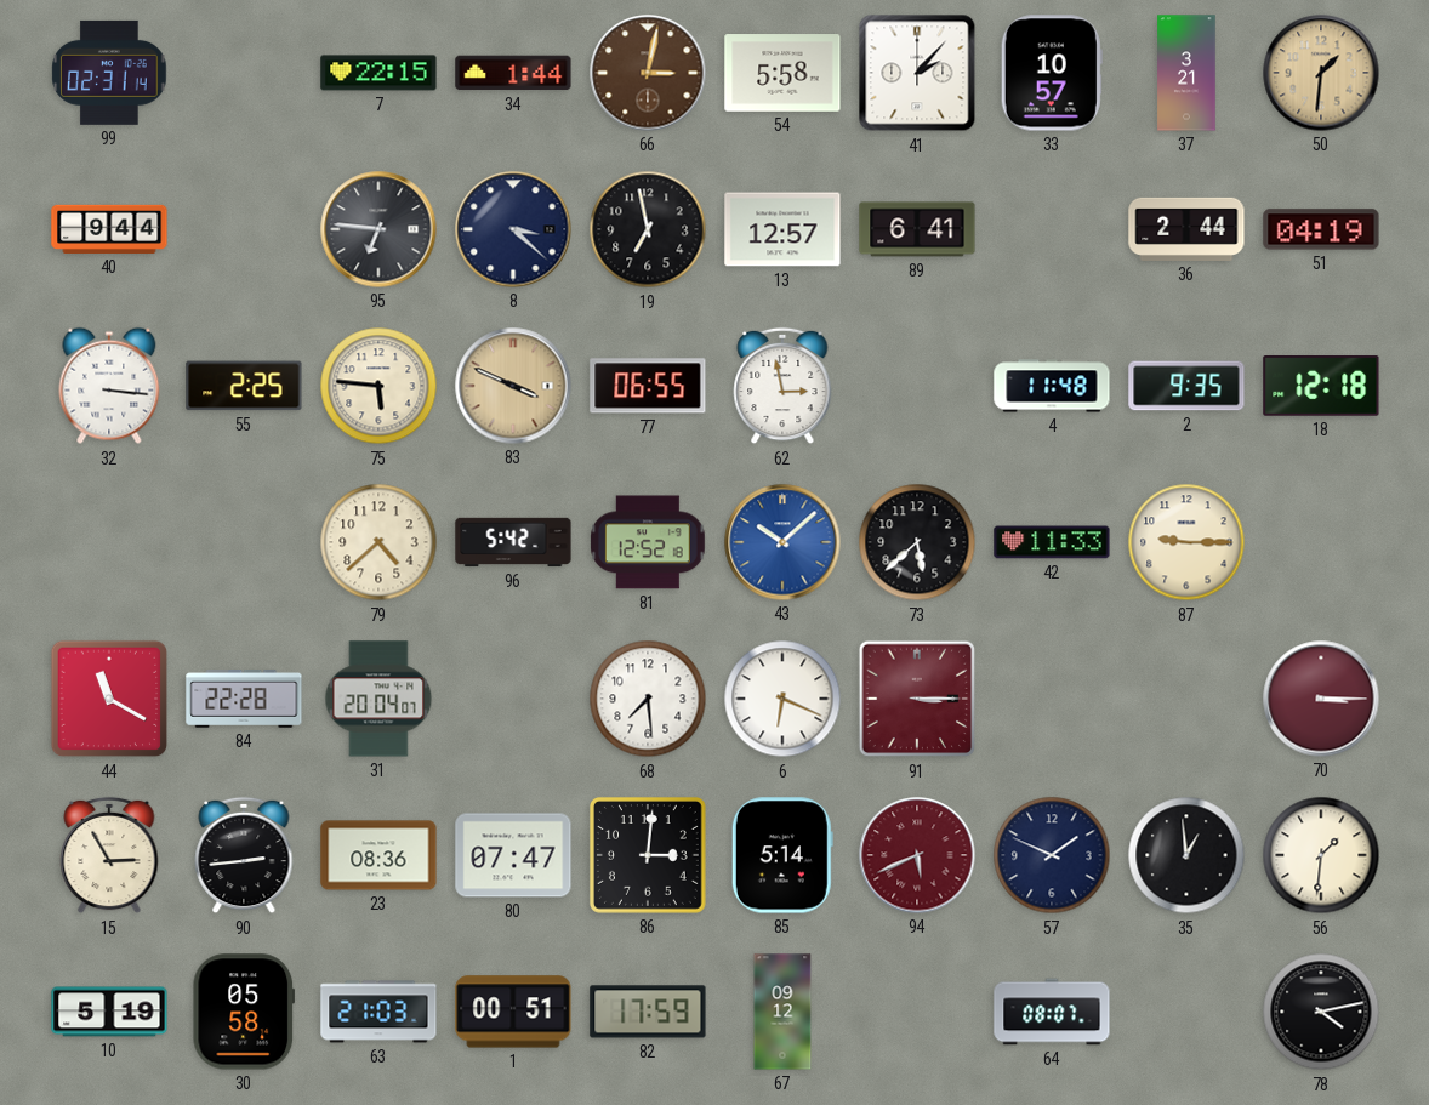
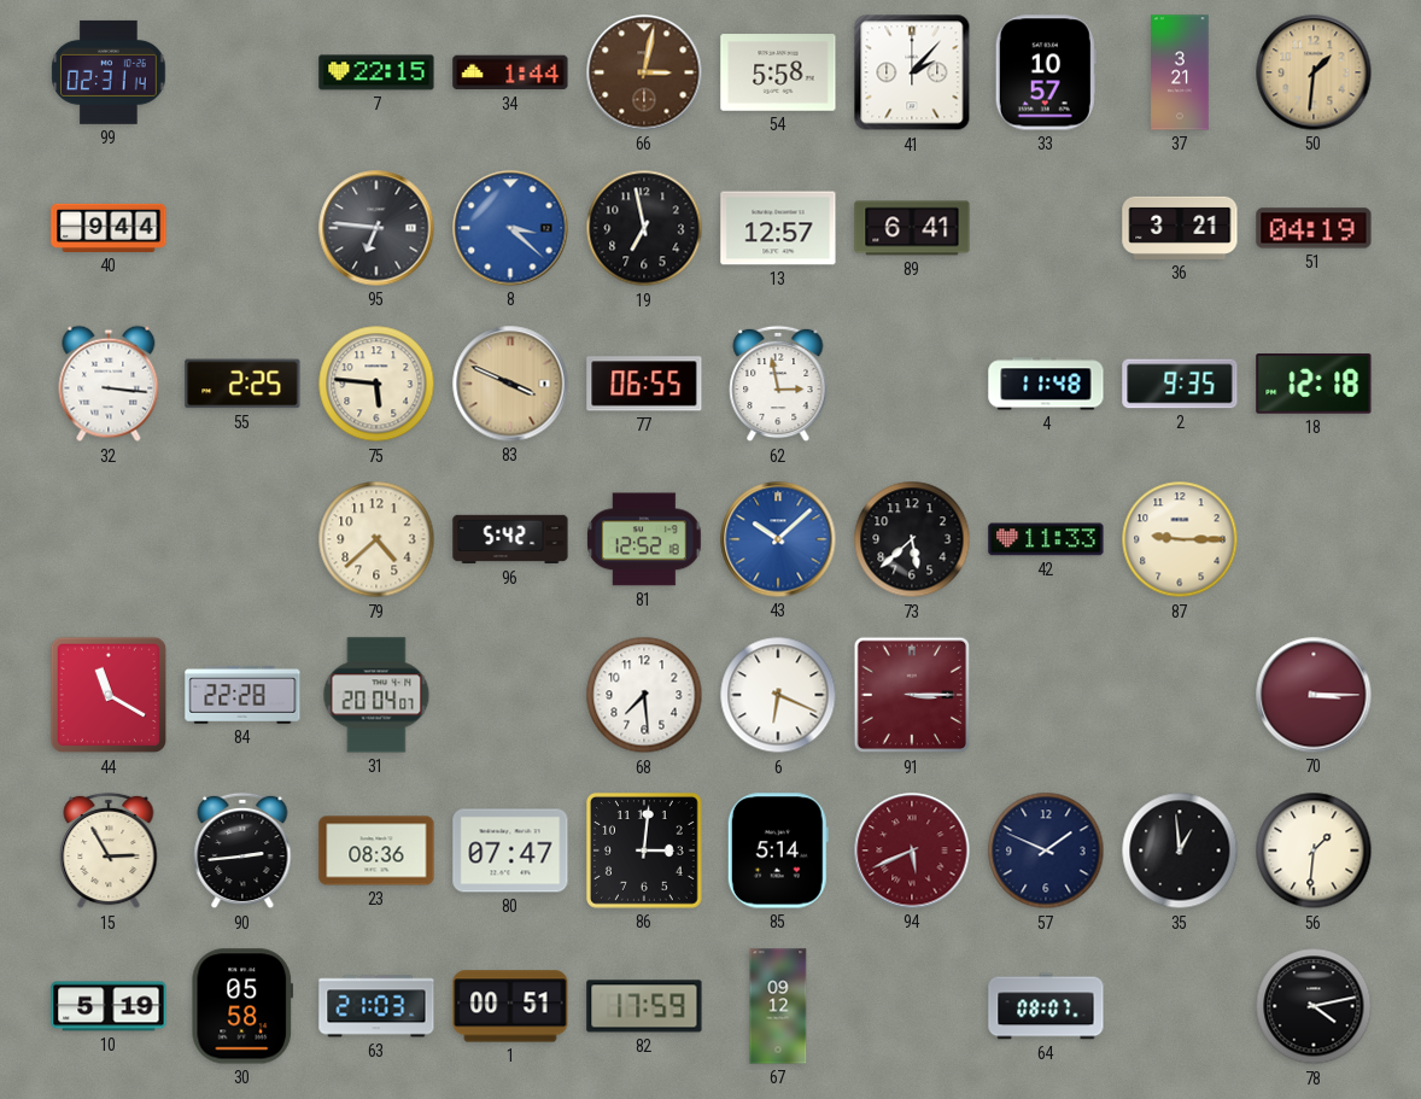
8 dial: navy -> blue (510, 228)
36: 2:44 -> 3:21 (1180, 228)
